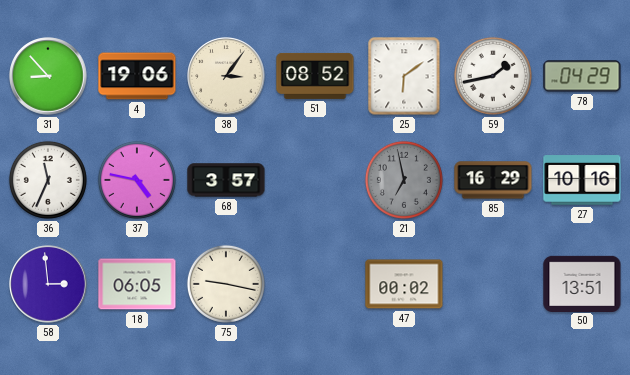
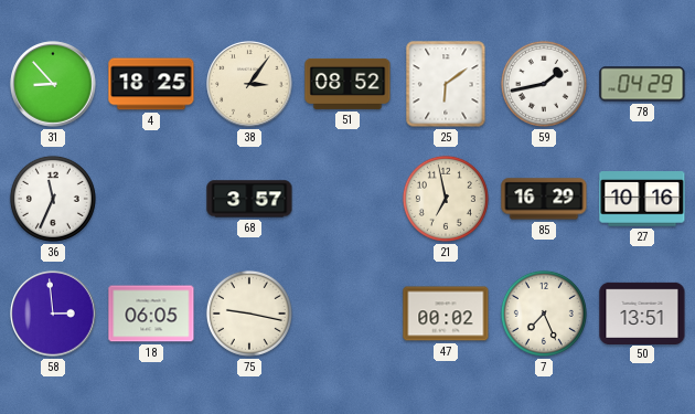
4: 19:06 -> 18:25 (151, 84)
37: 4:47 -> none (137, 180)
21 dial: grey -> cream (446, 199)
7: none -> 7:26 (544, 314)
